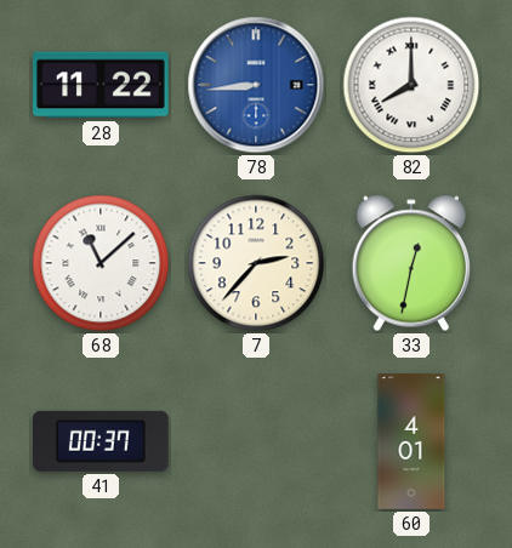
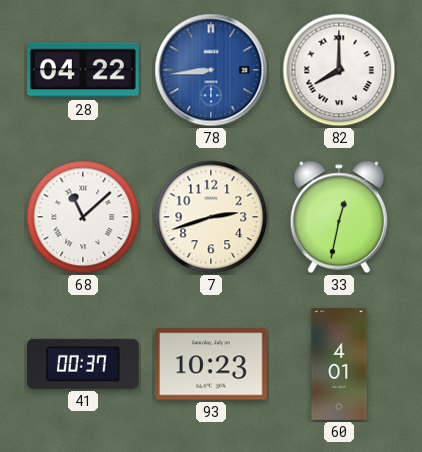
28: 11:22 -> 04:22 (83, 70)
7: 2:37 -> 2:42 (211, 217)
93: none -> 10:23 (212, 364)
